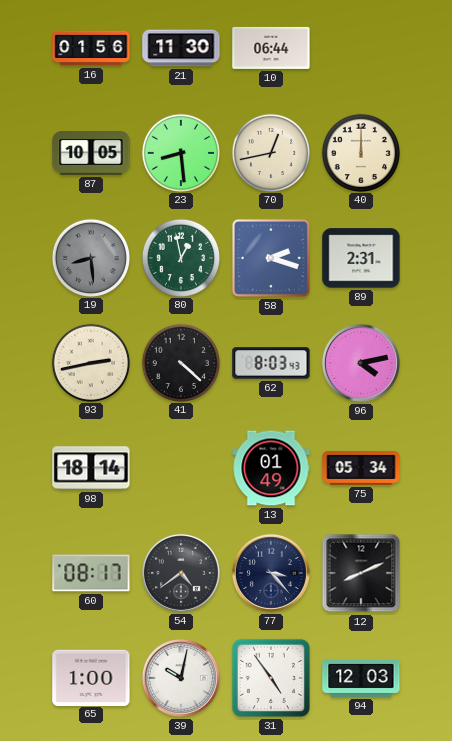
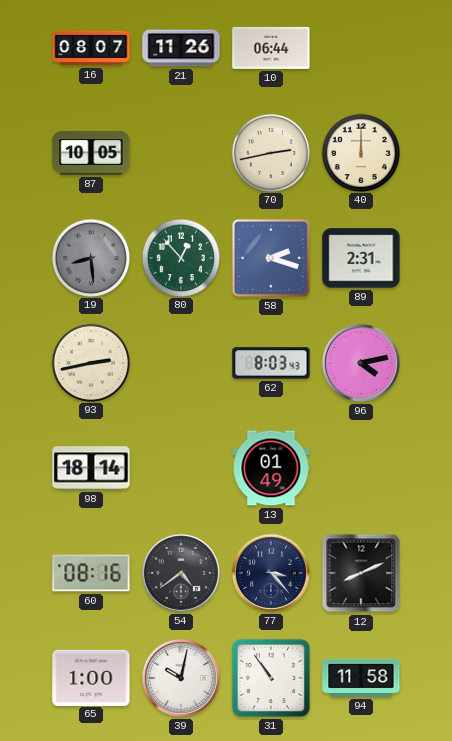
16: 01:56 -> 08:07 (91, 48)
21: 11:30 -> 11:26 (181, 48)
23: 8:29 -> none (180, 152)
70: 12:43 -> 2:43 (270, 152)
80: 12:58 -> 12:53 (180, 257)
41: 4:22 -> none (180, 362)
75: 05:34 -> none (361, 468)
60: 08:17 -> 08:16 (91, 573)
31: 4:54 -> 10:54 (271, 678)
94: 12:03 -> 11:58 (361, 678)
